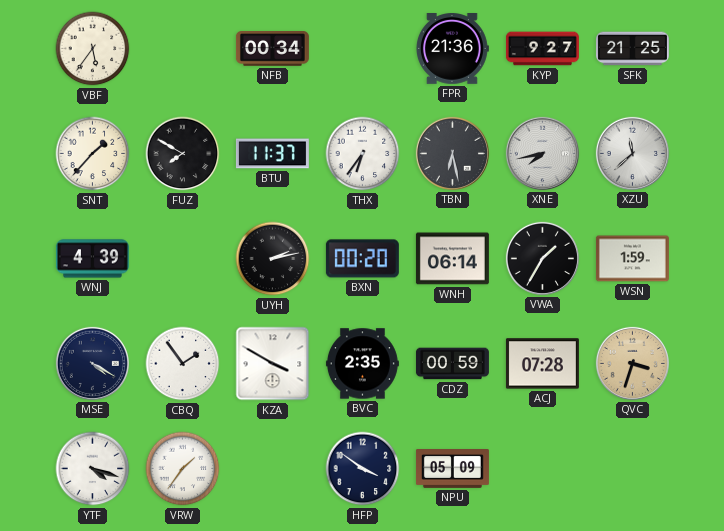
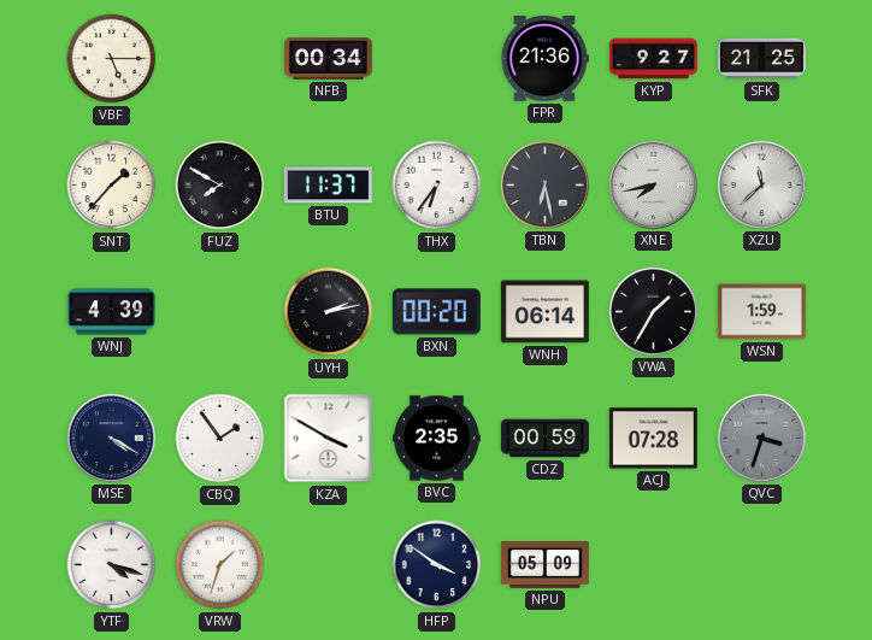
VBF: 5:36 -> 5:15 (112, 59)
QVC dial: champagne -> grey (761, 438)
VRW: 1:36 -> 1:33 (220, 565)
